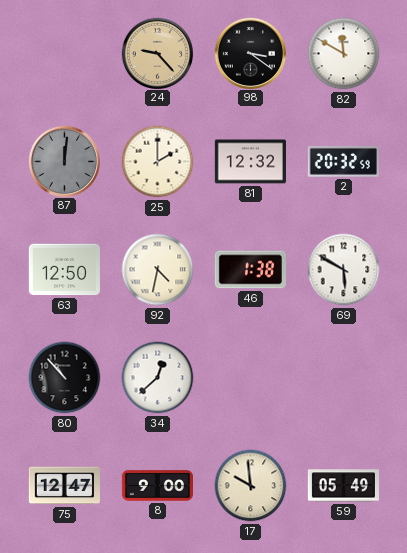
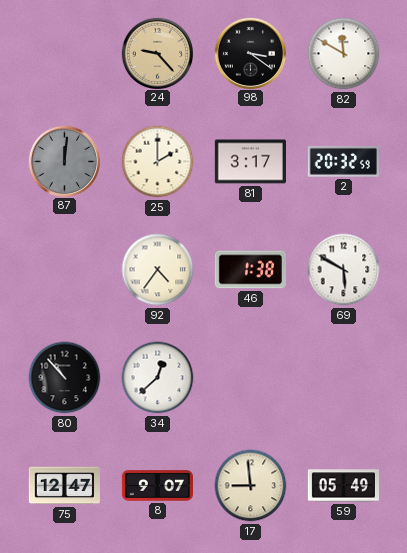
81: 12:32 -> 3:17 (250, 162)
63: 12:50 -> none (64, 270)
92: 4:32 -> 4:36 (158, 270)
8: 9:00 -> 9:07 (157, 486)
17: 9:59 -> 8:59 (251, 486)
